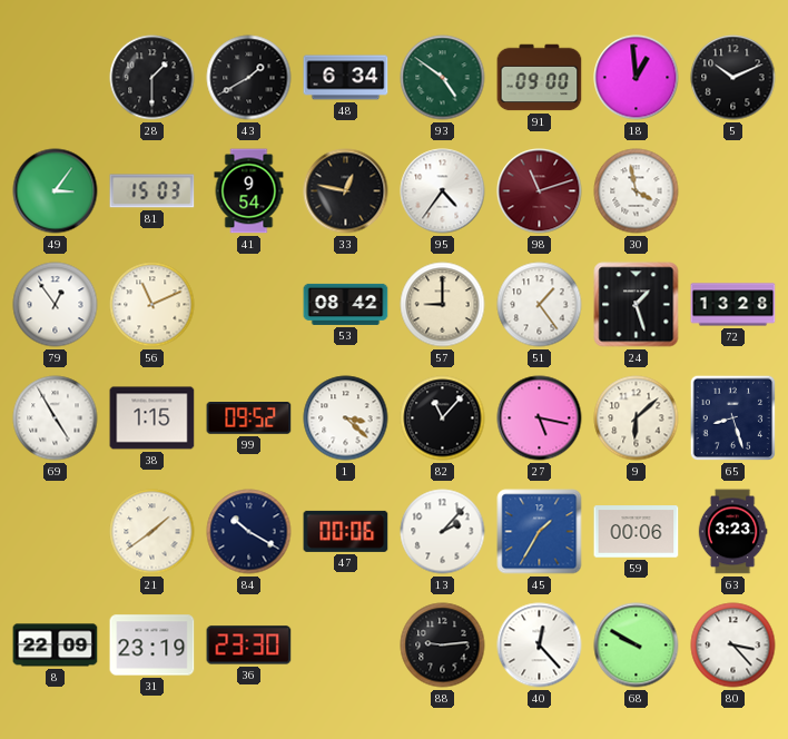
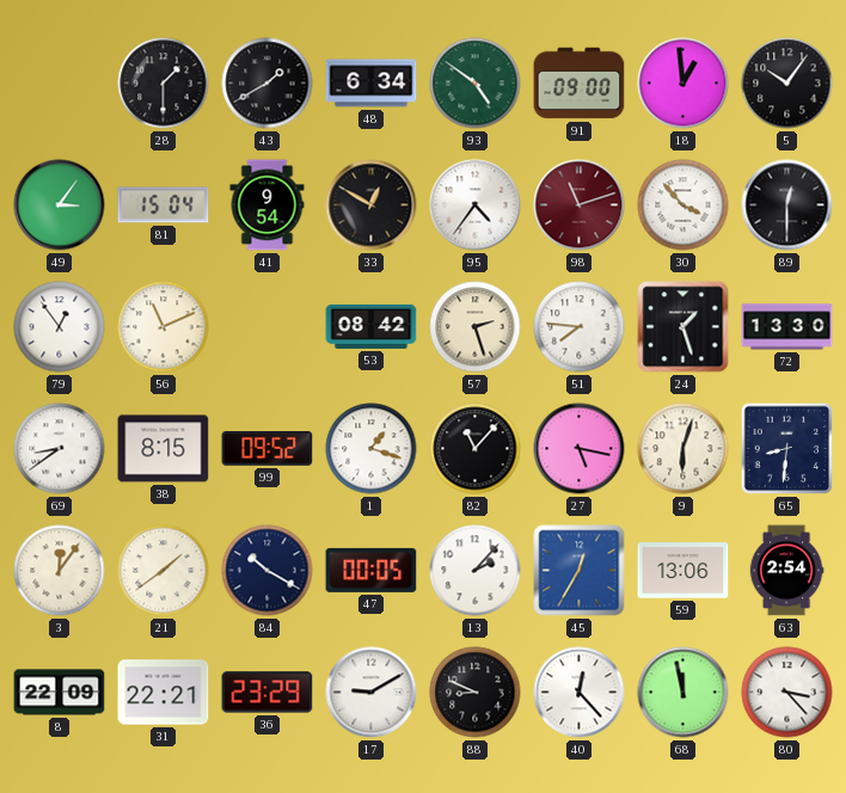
5: 10:11 -> 10:06 (787, 84)
81: 15:03 -> 15:04 (164, 205)
33: 12:47 -> 12:50 (372, 205)
30: 3:58 -> 3:53 (683, 205)
89: none -> 12:30 (787, 205)
57: 9:00 -> 2:27 (476, 327)
51: 1:24 -> 7:46 (580, 327)
72: 13:28 -> 13:30 (787, 327)
69: 4:55 -> 8:39 (60, 449)
38: 1:15 -> 8:15 (164, 449)
1: 3:22 -> 1:18 (372, 449)
9: 6:08 -> 6:03 (683, 449)
65: 8:27 -> 8:31 (787, 449)
3: none -> 12:06 (60, 571)
47: 00:06 -> 00:05 (372, 570)
45: 1:35 -> 12:35 (580, 571)
59: 00:06 -> 13:06 (683, 571)
63: 3:23 -> 2:54 (786, 571)
31: 23:19 -> 22:21 (164, 693)
36: 23:30 -> 23:29 (268, 693)
17: none -> 9:10 (372, 693)
88: 9:14 -> 8:49 (476, 693)
68: 9:50 -> 11:58 (683, 693)
